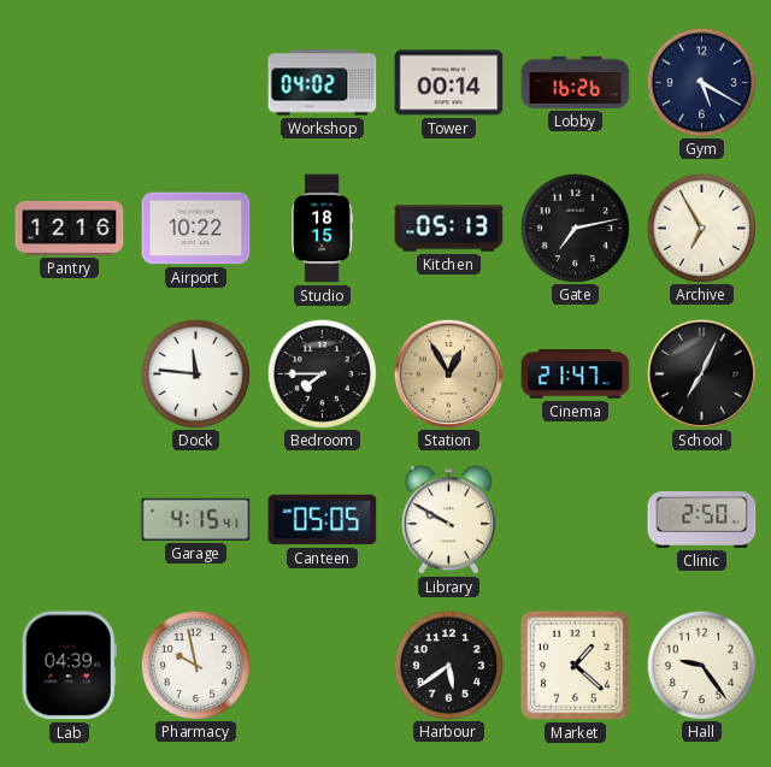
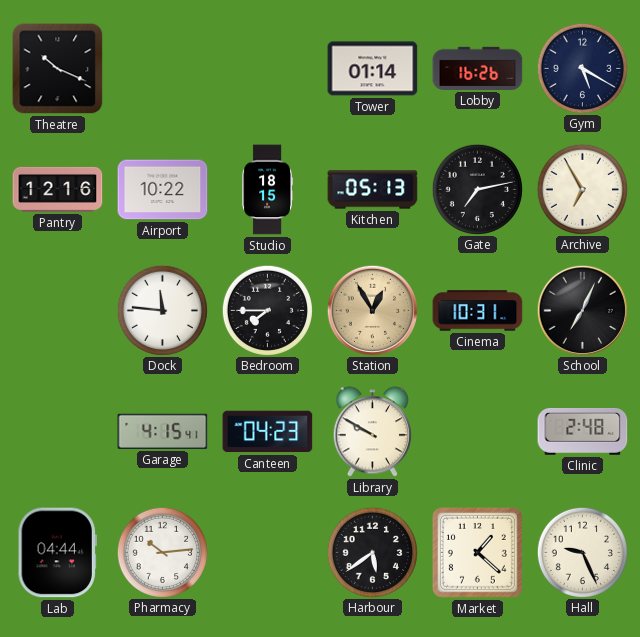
Theatre: none -> 10:19 (58, 69)
Workshop: 04:02 -> none (323, 83)
Tower: 00:14 -> 01:14 (373, 69)
Cinema: 21:47 -> 10:31 (478, 311)
Canteen: 05:05 -> 04:23 (268, 432)
Clinic: 2:50 -> 2:48 (583, 431)
Lab: 04:39 -> 04:44 (57, 553)
Pharmacy: 9:58 -> 10:14 (162, 552)
Hall: 9:24 -> 9:26 (582, 552)
